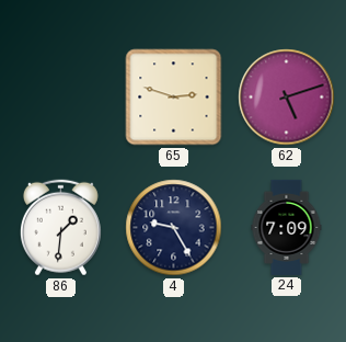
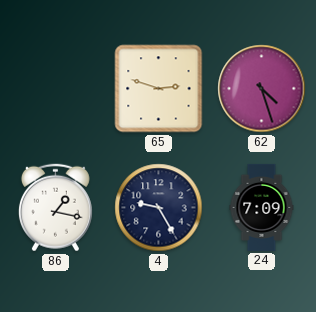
62: 5:12 -> 4:27 (262, 89)
86: 1:31 -> 1:17 (55, 208)
